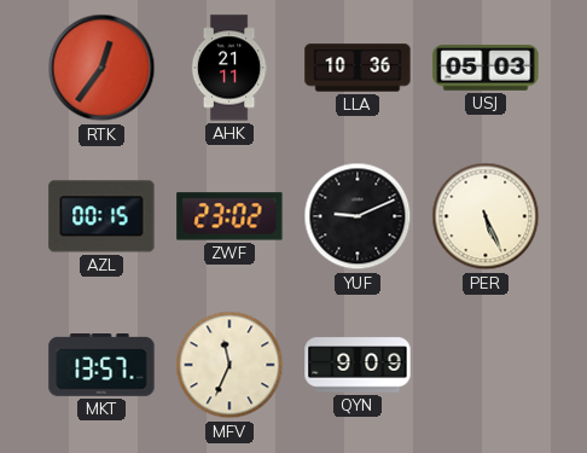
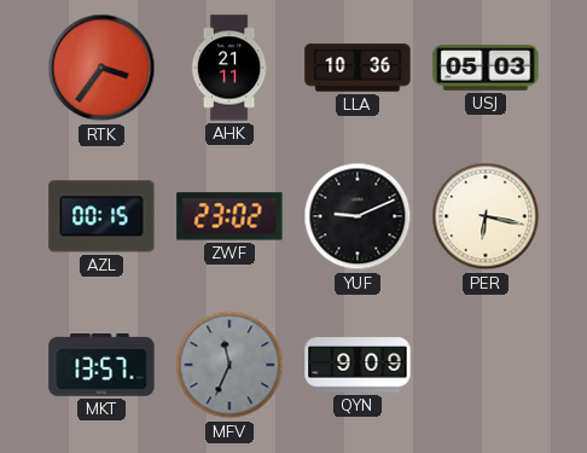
RTK: 12:36 -> 3:36 (101, 68)
PER: 5:26 -> 6:17 (486, 216)
MFV dial: cream -> grey (229, 365)
